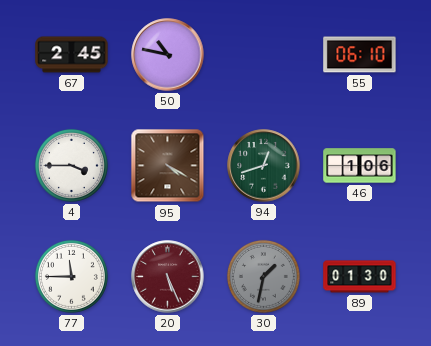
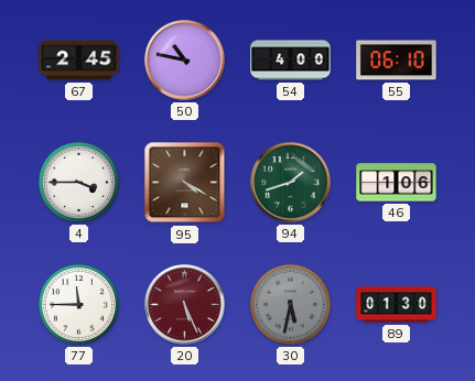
54: none -> 4:00 (291, 61)
94: 12:42 -> 1:42 (291, 183)
30: 1:32 -> 5:32 (290, 304)
